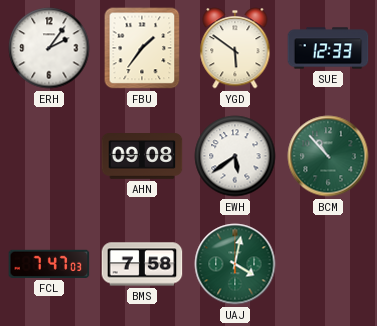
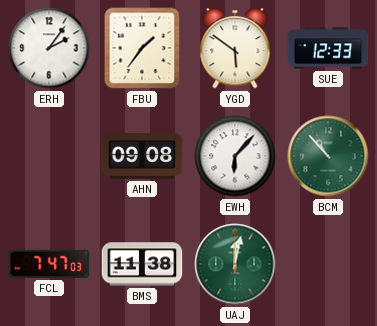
EWH: 5:39 -> 6:07 (235, 156)
BMS: 7:58 -> 11:38 (142, 264)
UAJ: 4:02 -> 12:02 (235, 264)
